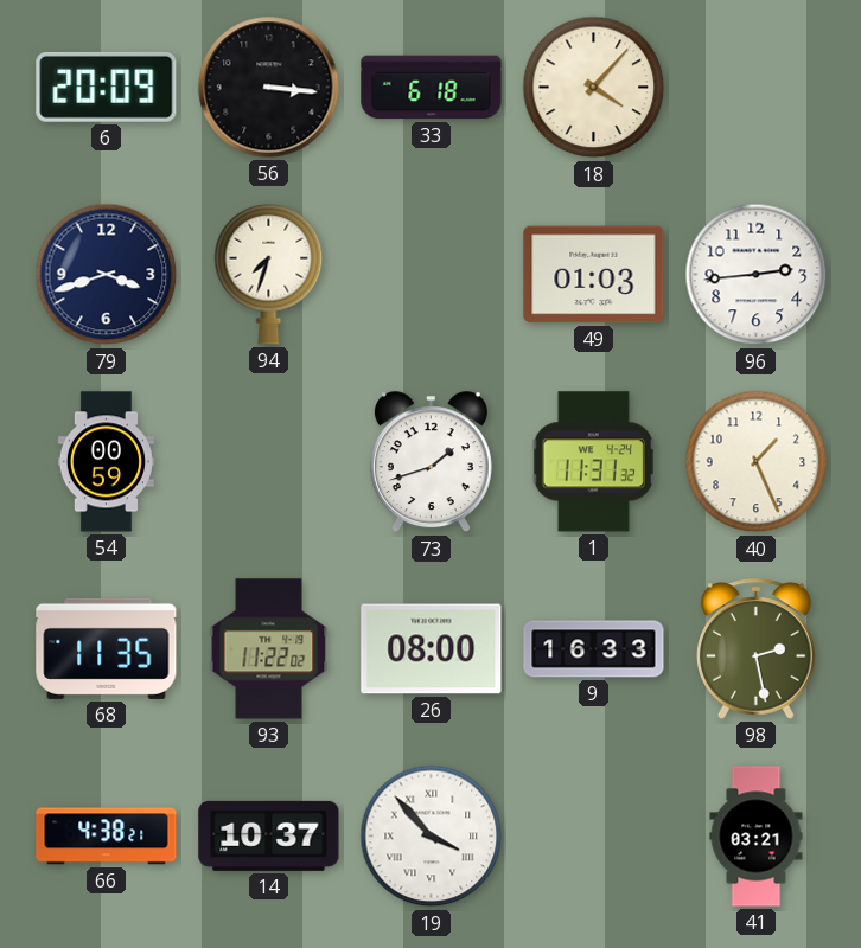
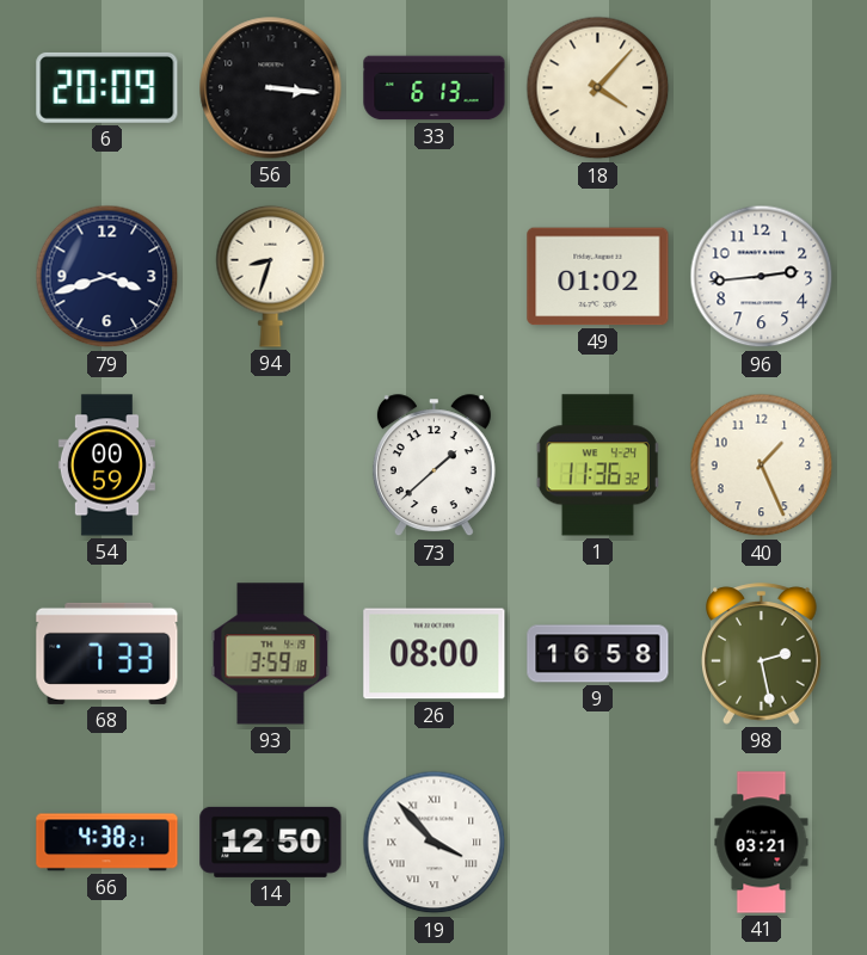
33: 6:18 -> 6:13 (435, 88)
94: 7:33 -> 8:33 (271, 276)
49: 01:03 -> 01:02 (598, 277)
73: 1:42 -> 1:38 (433, 466)
1: 11:31 -> 11:36 (597, 466)
68: 11:35 -> 7:33 (107, 653)
93: 11:22 -> 3:59 (271, 654)
9: 16:33 -> 16:58 (598, 654)
14: 10:37 -> 12:50 (271, 842)
